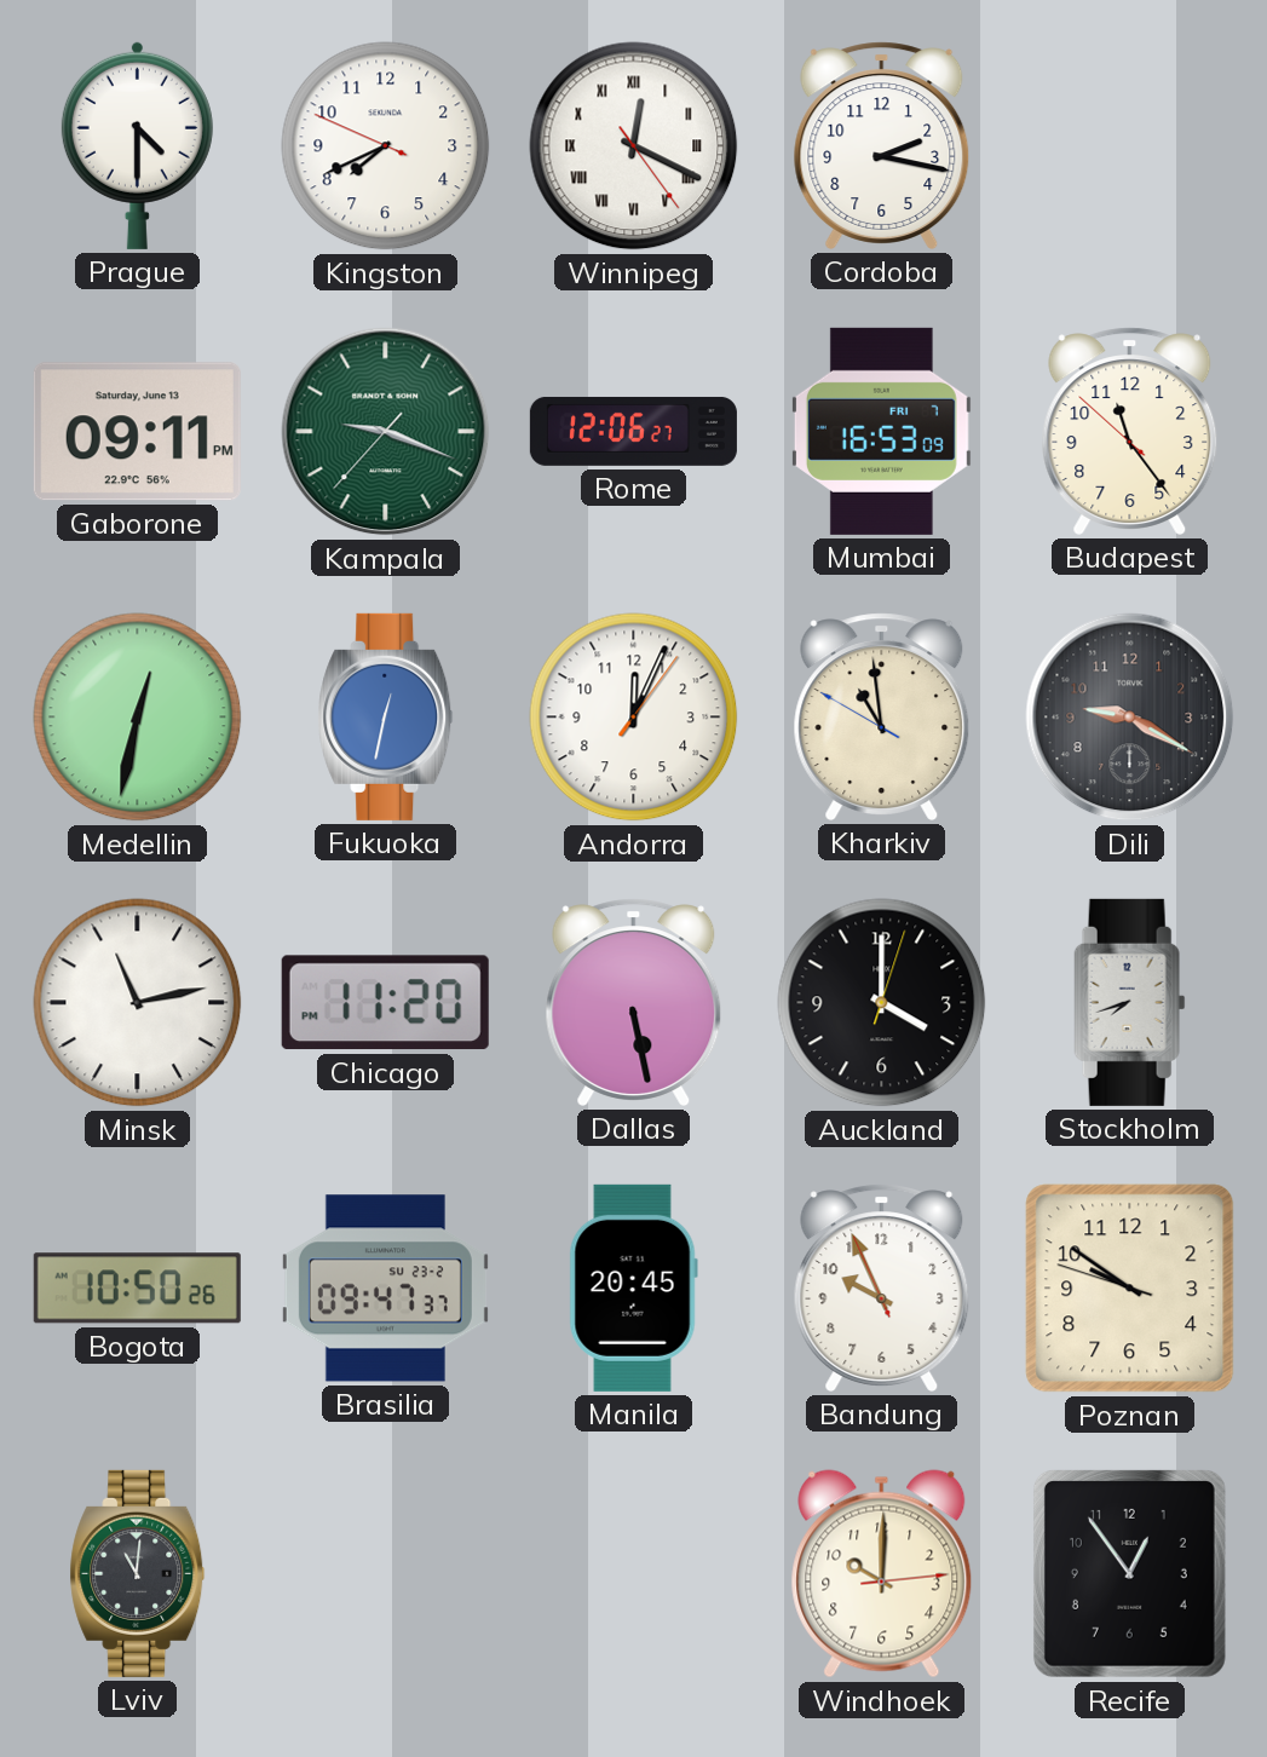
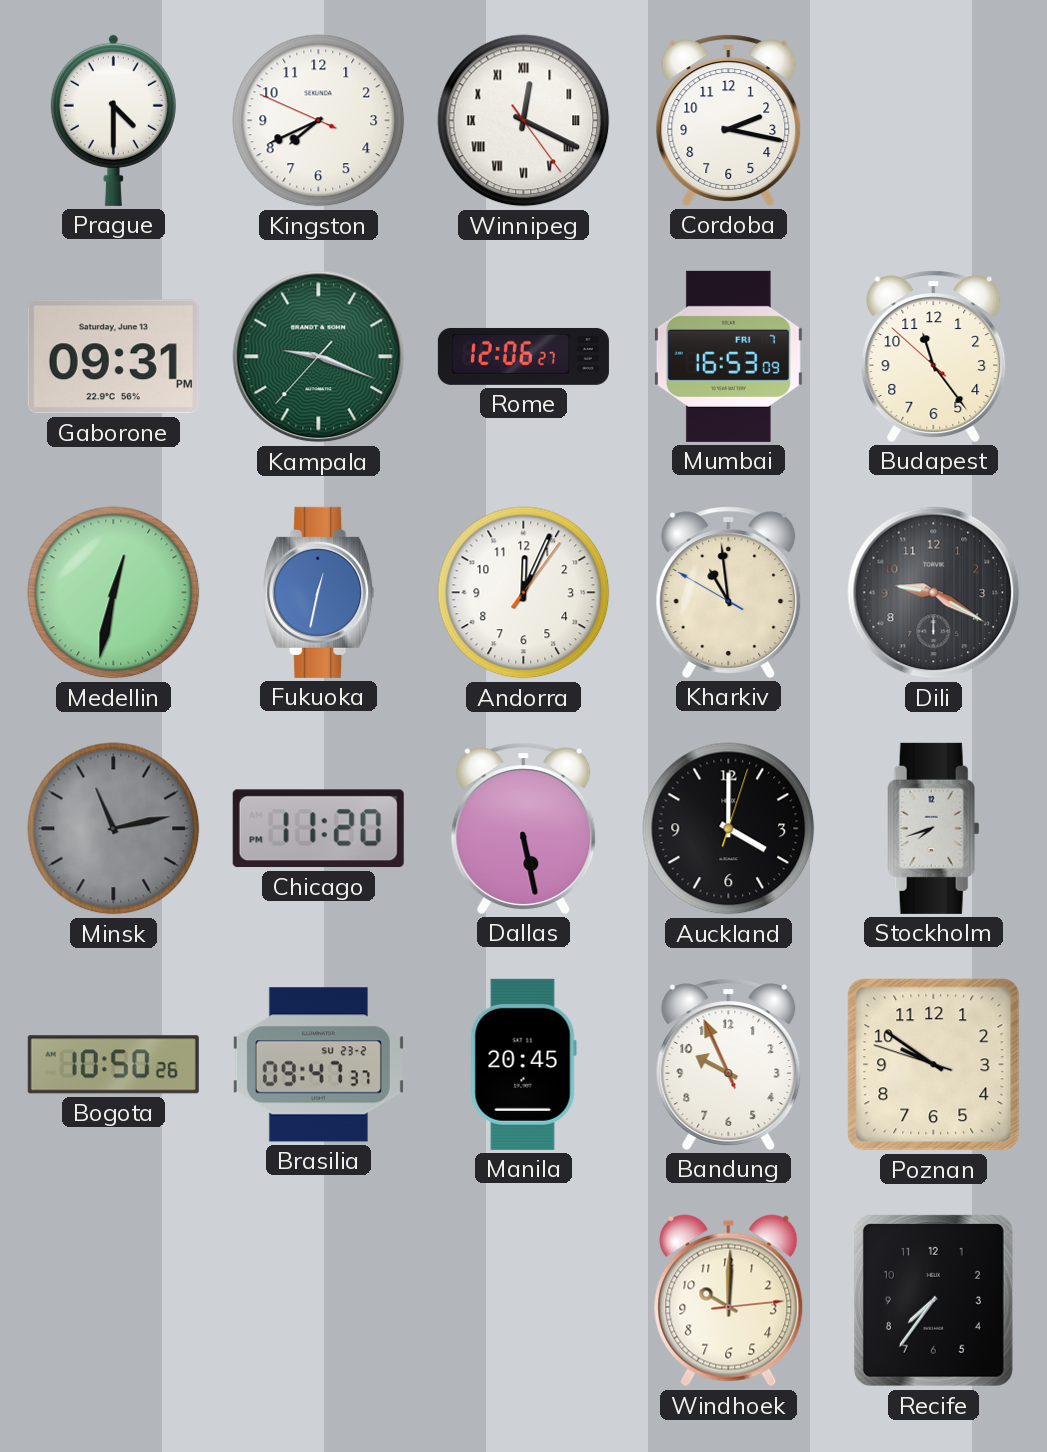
Gaborone: 09:11 -> 09:31 (113, 357)
Minsk dial: white -> grey (114, 829)
Lviv: 11:01 -> none (138, 1573)
Recife: 12:54 -> 7:36 (933, 1300)
